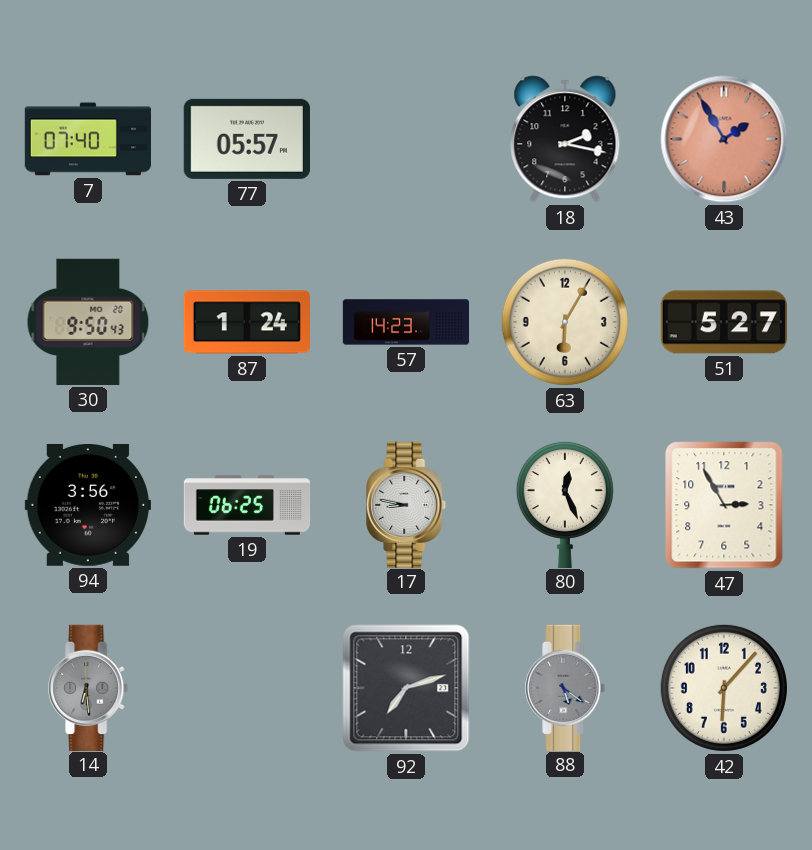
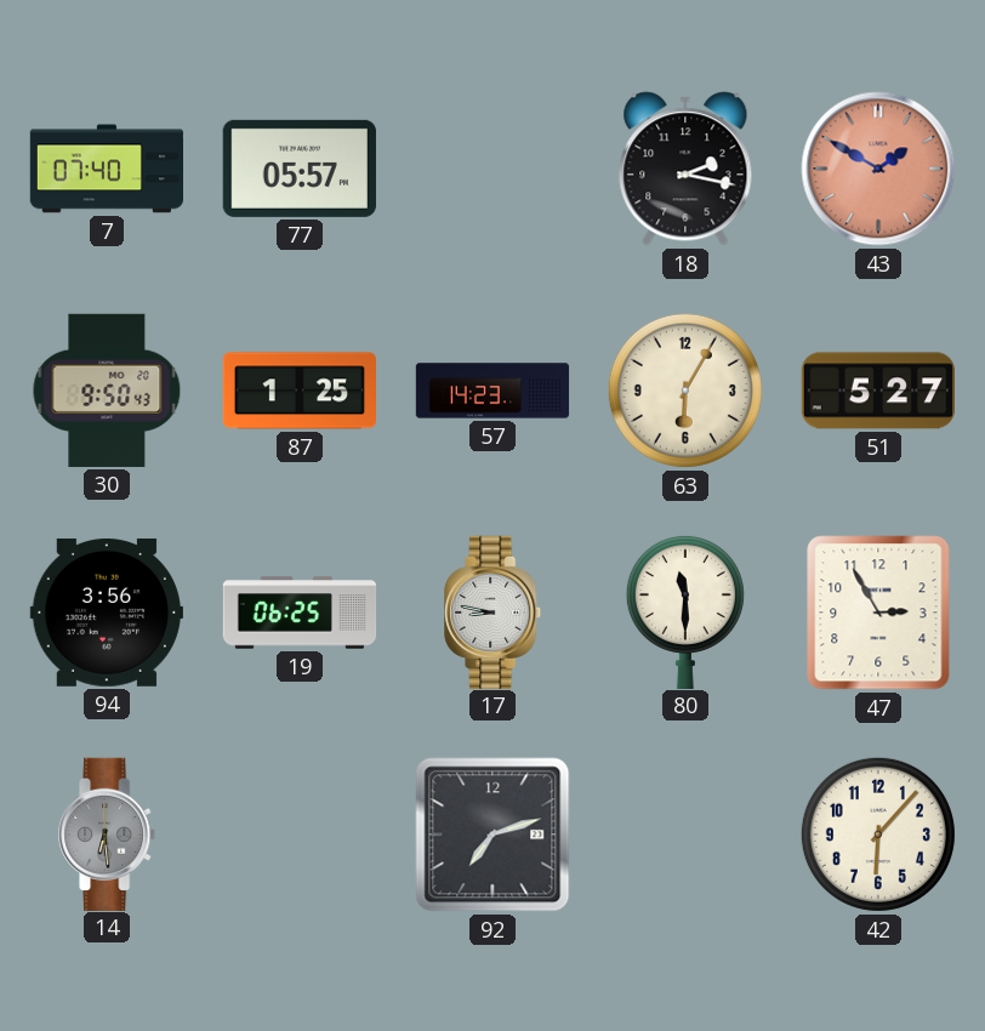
43: 1:55 -> 1:50 (878, 169)
87: 1:24 -> 1:25 (298, 391)
80: 12:26 -> 11:30 (685, 611)
88: 5:21 -> none (566, 687)
